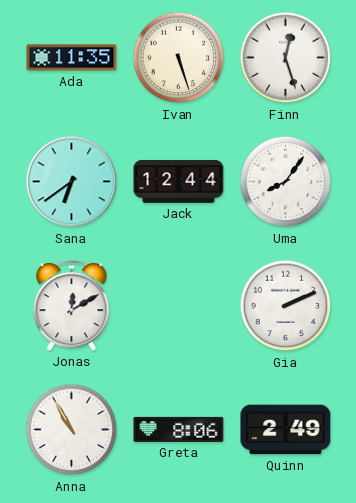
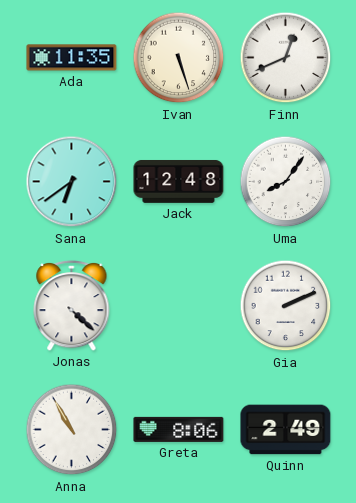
Finn: 12:27 -> 12:41 (286, 58)
Jack: 12:44 -> 12:48 (179, 181)
Jonas: 12:10 -> 4:22 (72, 305)
